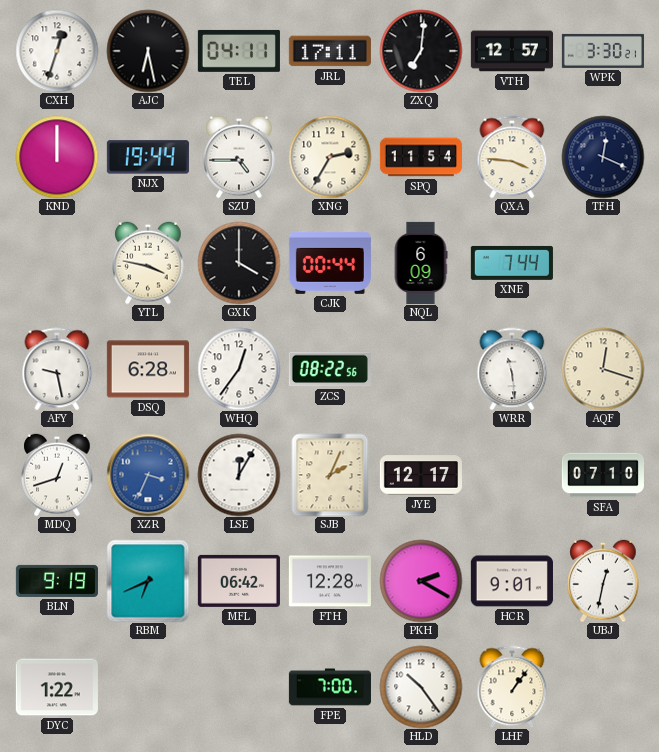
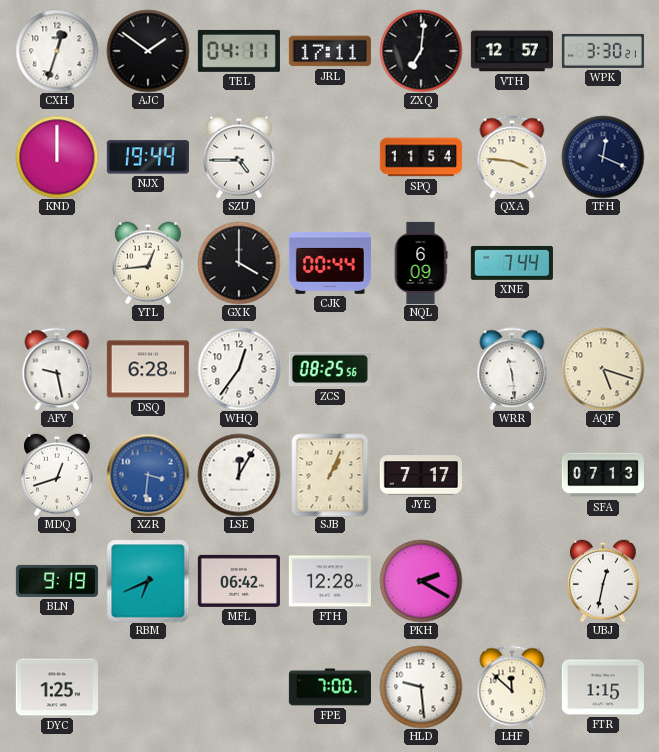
AJC: 6:28 -> 1:51 (148, 51)
XNG: 2:35 -> none (330, 157)
YTL: 3:47 -> 12:44 (148, 263)
ZCS: 08:22 -> 08:25 (330, 369)
AQF: 12:18 -> 5:18 (603, 369)
XZR: 3:34 -> 3:31 (148, 475)
SJB: 2:04 -> 1:04 (330, 475)
JYE: 12:17 -> 7:17 (421, 475)
SFA: 07:10 -> 07:13 (603, 475)
HCR: 9:01 -> none (512, 581)
DYC: 1:22 -> 1:25 (57, 687)
HLD: 10:24 -> 9:29 (421, 687)
LHF: 1:06 -> 11:52 (512, 687)
FTR: none -> 1:15 (603, 687)
